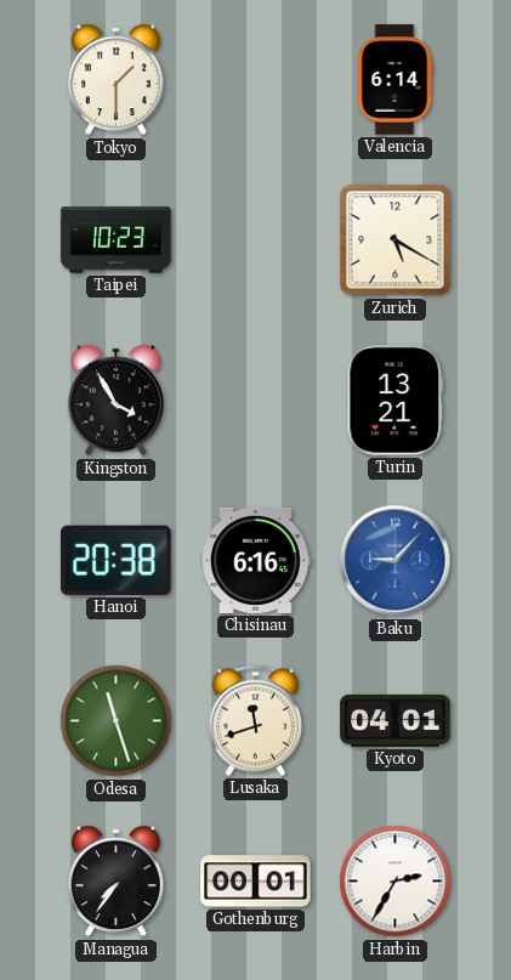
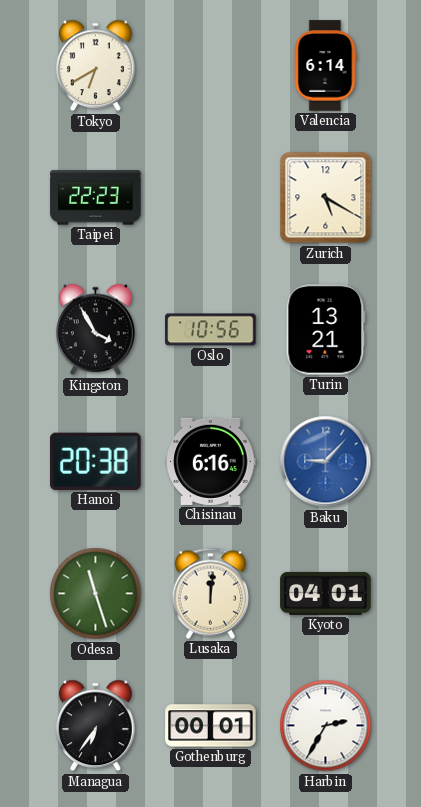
Tokyo: 1:30 -> 6:40 (96, 66)
Taipei: 10:23 -> 22:23 (96, 198)
Oslo: none -> 10:56 (211, 330)
Lusaka: 11:42 -> 12:01 (211, 593)
Managua: 7:36 -> 6:36 (96, 726)
